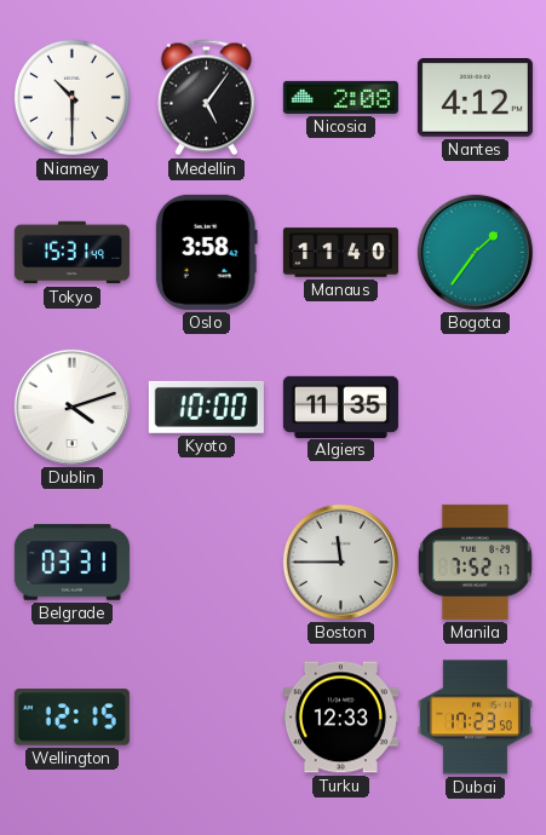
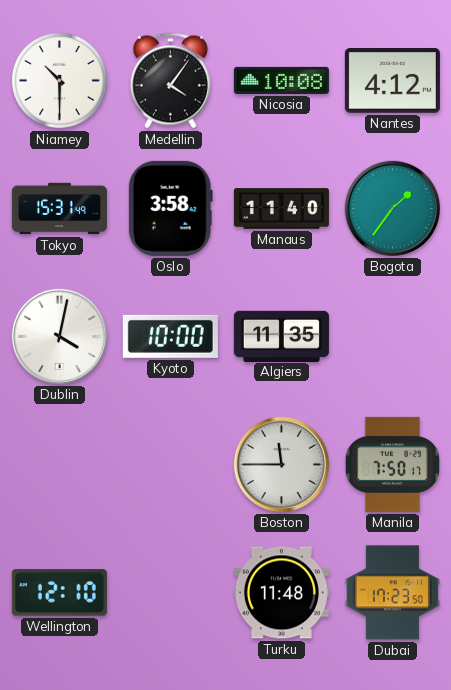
Medellin: 5:06 -> 4:06 (170, 81)
Nicosia: 2:08 -> 10:08 (281, 80)
Dublin: 4:12 -> 4:02 (59, 336)
Belgrade: 03:31 -> none (71, 563)
Manila: 7:52 -> 7:50 (392, 464)
Wellington: 12:15 -> 12:10 (59, 593)
Turku: 12:33 -> 11:48 (281, 593)
